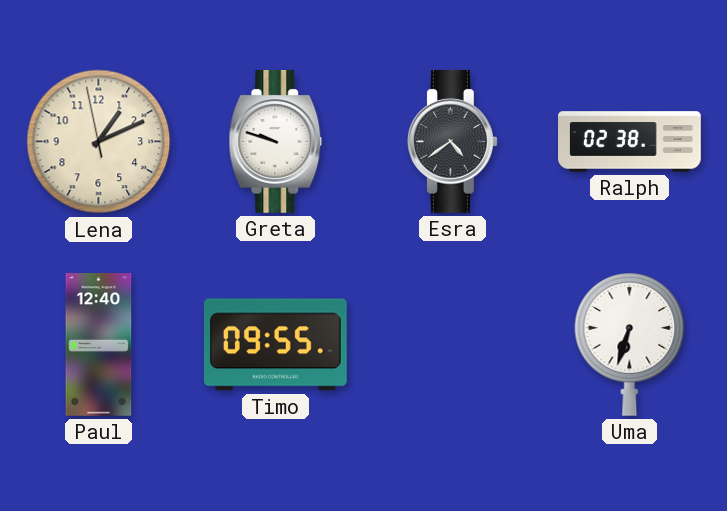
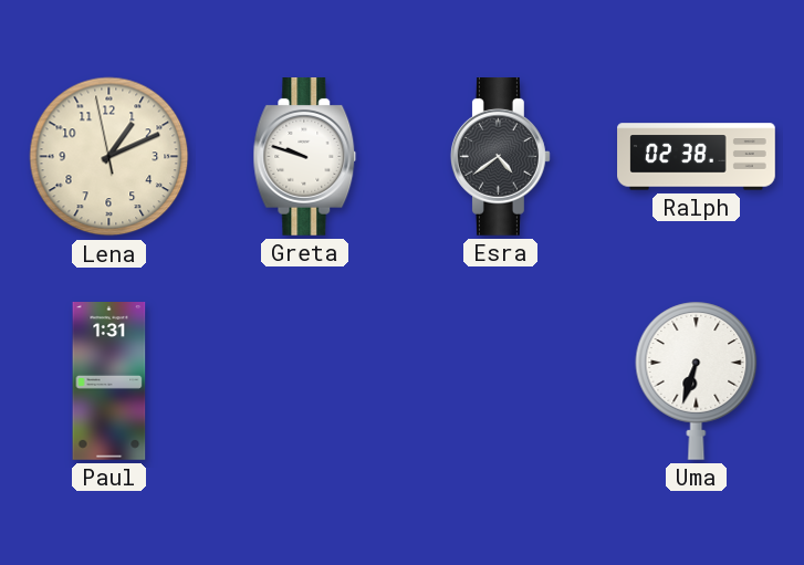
Paul: 12:40 -> 1:31 (109, 381)
Timo: 09:55 -> none (275, 345)
